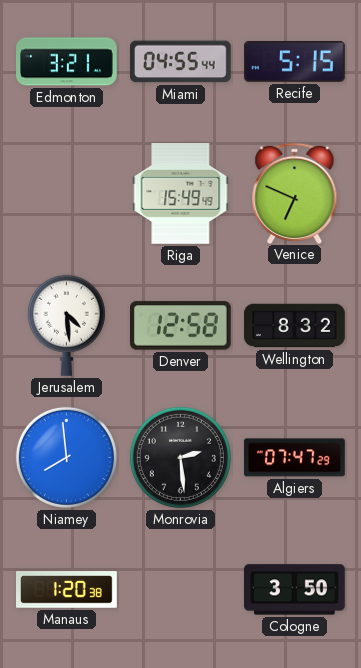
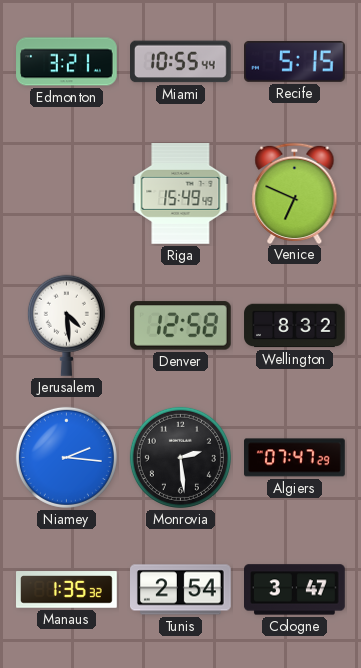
Miami: 04:55 -> 10:55 (181, 62)
Niamey: 7:59 -> 2:16 (66, 457)
Manaus: 1:20 -> 1:35 (67, 590)
Tunis: none -> 2:54 (181, 590)
Cologne: 3:50 -> 3:47 (295, 590)
